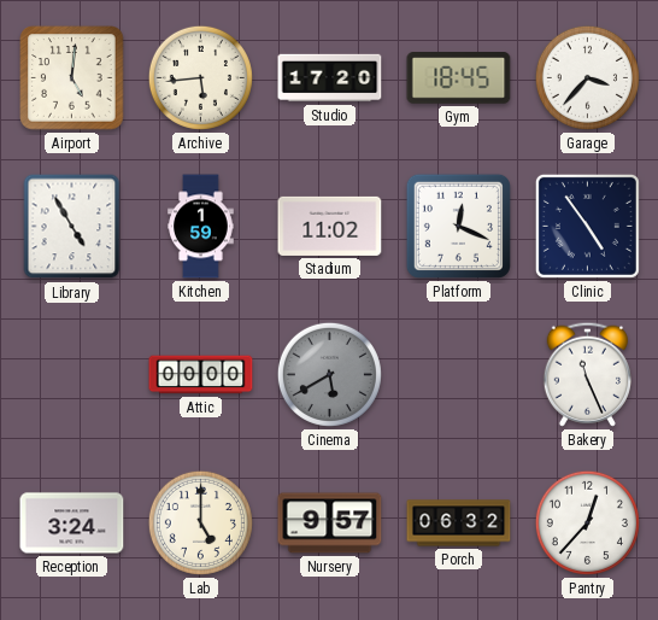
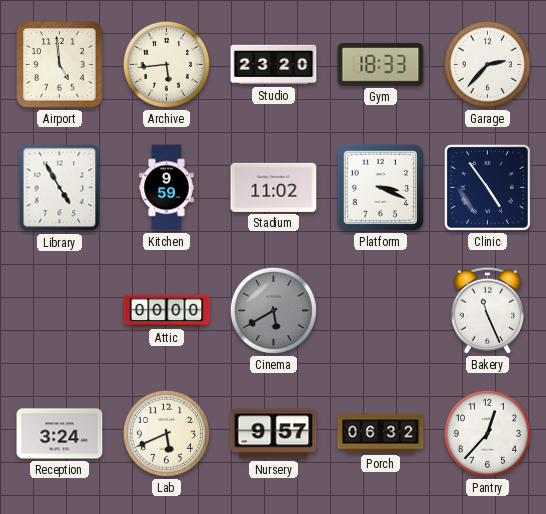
Airport: 5:01 -> 4:59 (60, 65)
Studio: 17:20 -> 23:20 (274, 65)
Gym: 18:45 -> 18:33 (381, 65)
Garage: 3:37 -> 2:37 (487, 64)
Kitchen: 1:59 -> 9:59 (167, 188)
Platform: 12:19 -> 3:19 (380, 187)
Lab: 5:00 -> 5:41 (166, 433)
